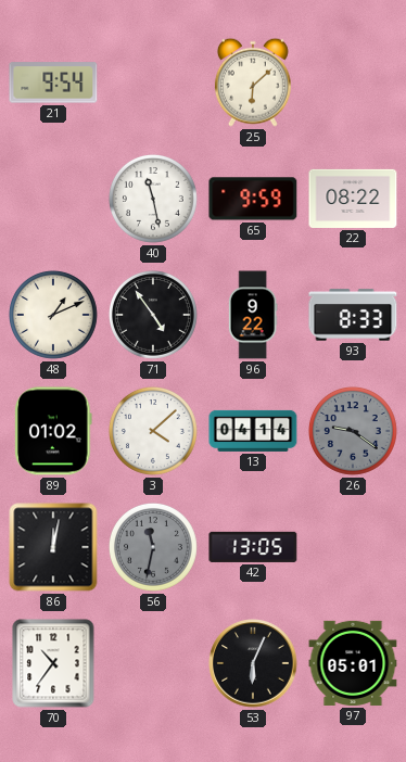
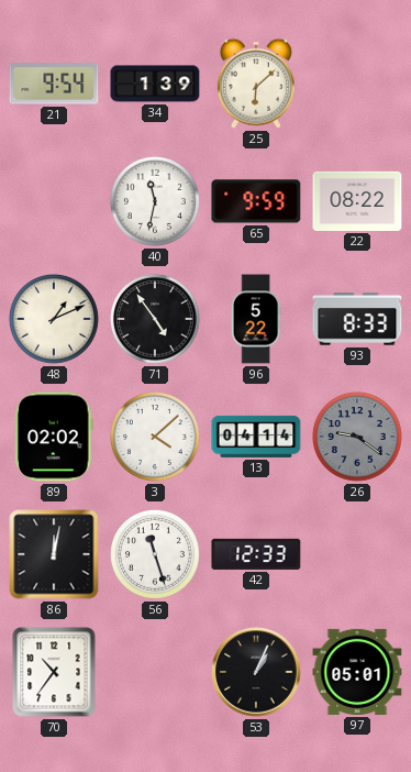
34: none -> 1:39 (155, 84)
40: 11:28 -> 11:32 (155, 201)
96: 9:22 -> 5:22 (256, 319)
89: 01:02 -> 02:02 (54, 437)
56: 11:32 -> 11:27 (155, 554)
56 dial: grey -> white (155, 554)
42: 13:05 -> 12:33 (256, 554)
53: 6:04 -> 1:04 (256, 672)
